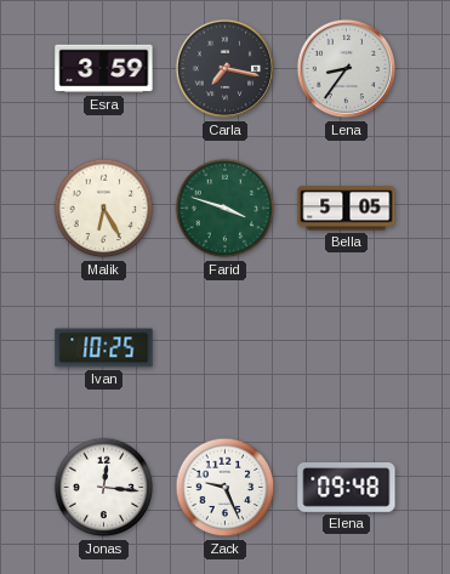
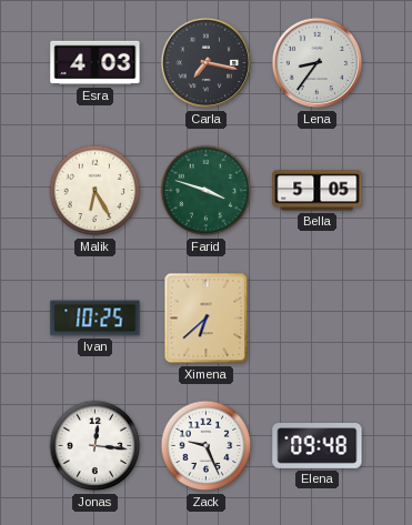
Esra: 3:59 -> 4:03 (96, 63)
Ximena: none -> 6:38 (207, 319)
